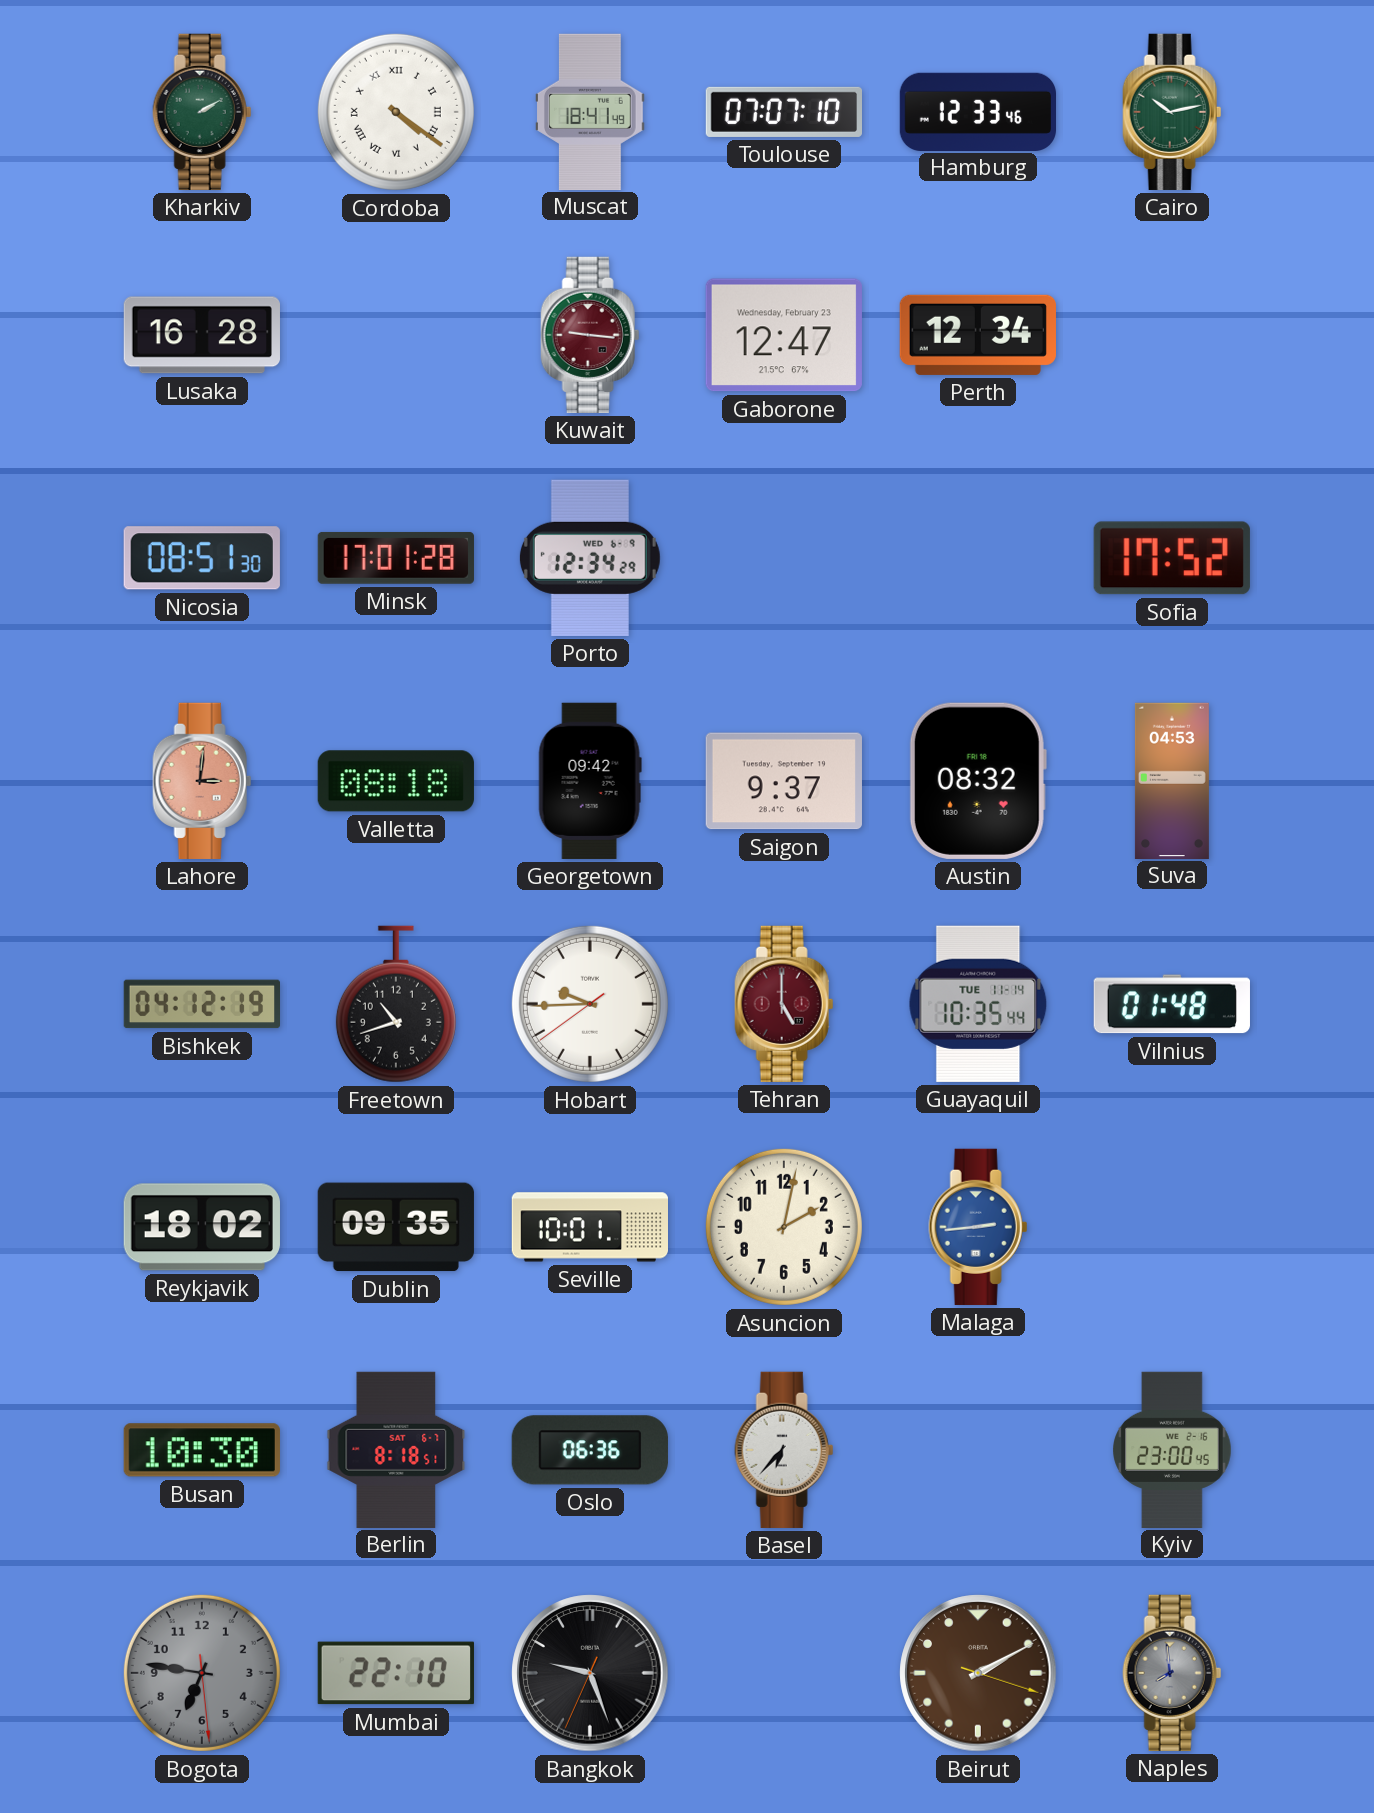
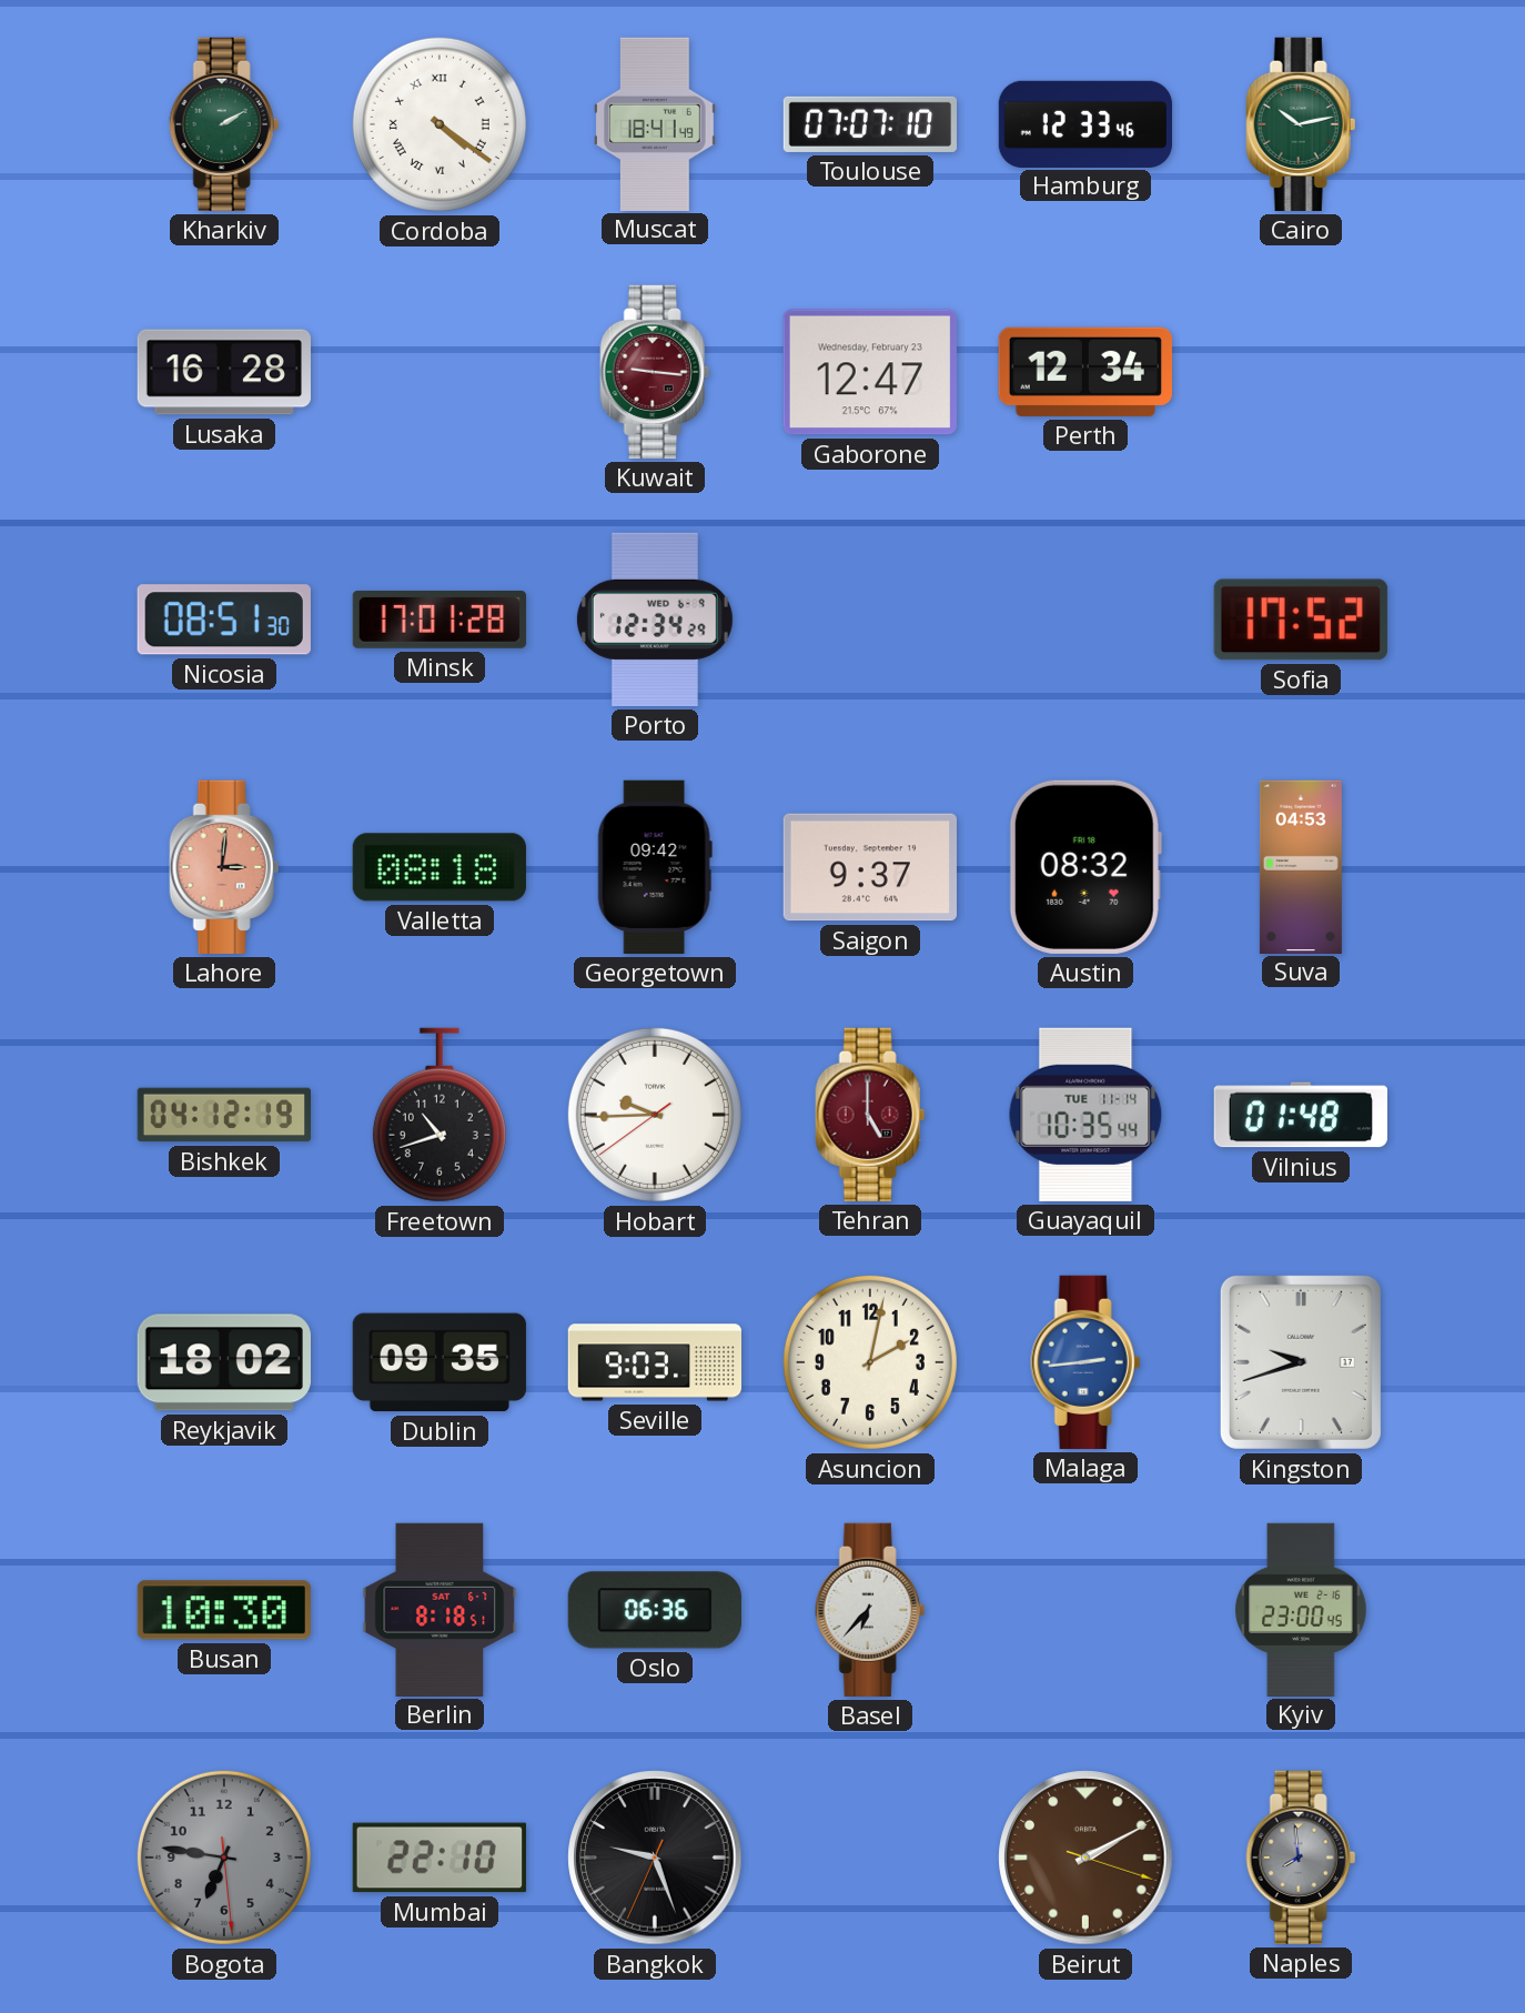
Seville: 10:01 -> 9:03 (654, 1362)
Kingston: none -> 9:42 (1301, 1362)
